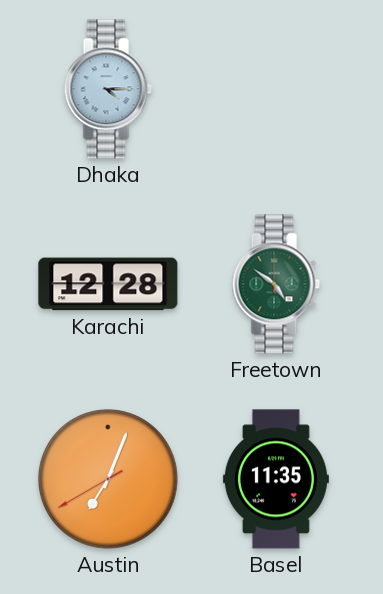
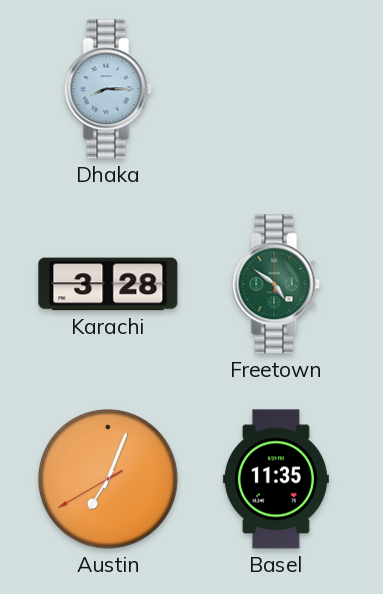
Dhaka: 4:15 -> 8:15 (108, 89)
Karachi: 12:28 -> 3:28 (108, 284)
